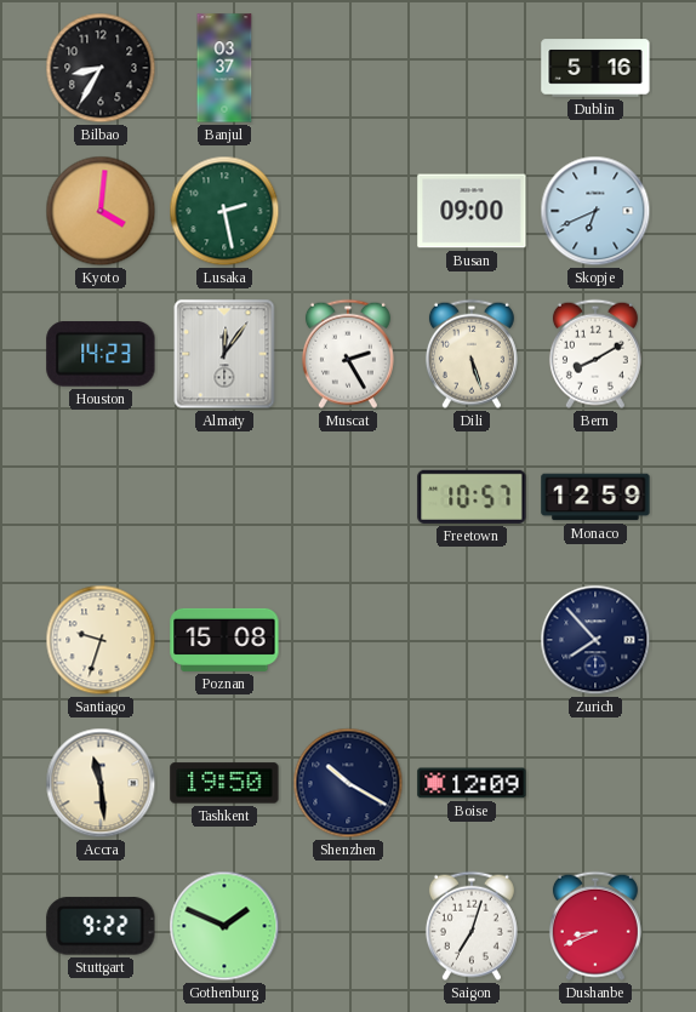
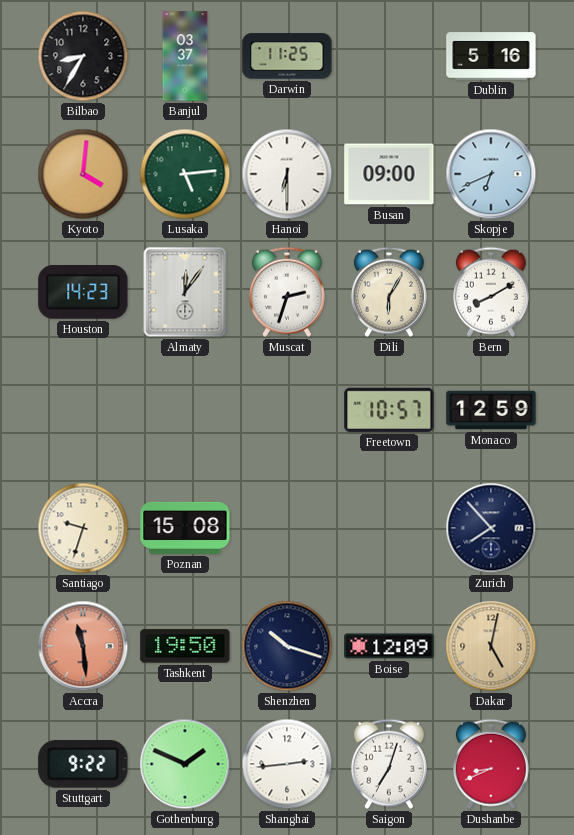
Darwin: none -> 11:25 (287, 56)
Lusaka: 2:28 -> 5:14 (185, 174)
Hanoi: none -> 6:30 (287, 174)
Muscat: 2:25 -> 2:33 (287, 292)
Dili: 5:27 -> 6:05 (389, 292)
Accra dial: cream -> salmon (83, 646)
Shenzhen: 10:20 -> 10:18 (287, 646)
Dakar: none -> 5:02 (491, 646)
Shanghai: none -> 2:44 (287, 764)
